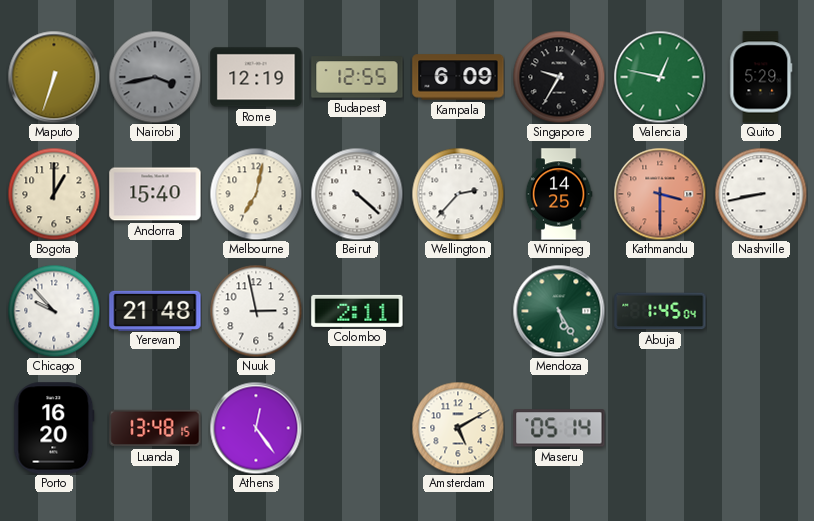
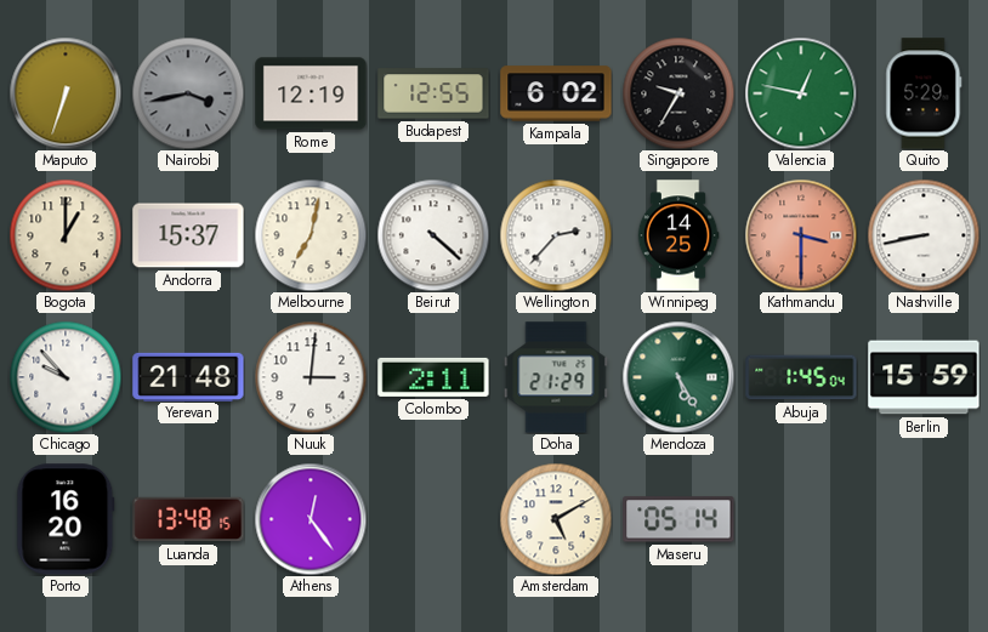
Kampala: 6:09 -> 6:02 (556, 93)
Andorra: 15:40 -> 15:37 (188, 235)
Nuuk: 2:58 -> 3:01 (311, 377)
Doha: none -> 21:29 (556, 377)
Berlin: none -> 15:59 (924, 377)
